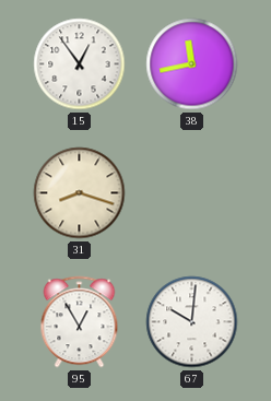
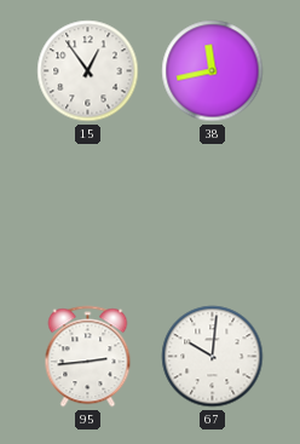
31: 8:18 -> none (80, 193)
95: 12:55 -> 2:44 (88, 357)
